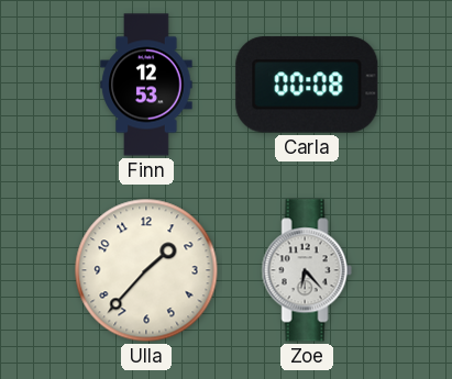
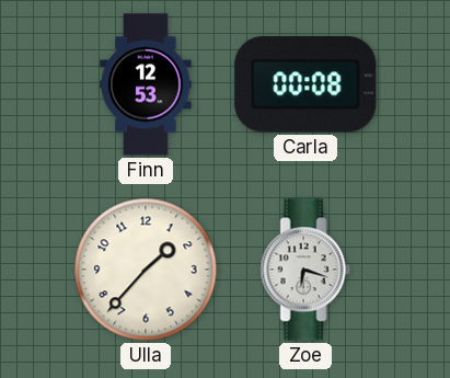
Zoe: 6:23 -> 6:18 (305, 270)
